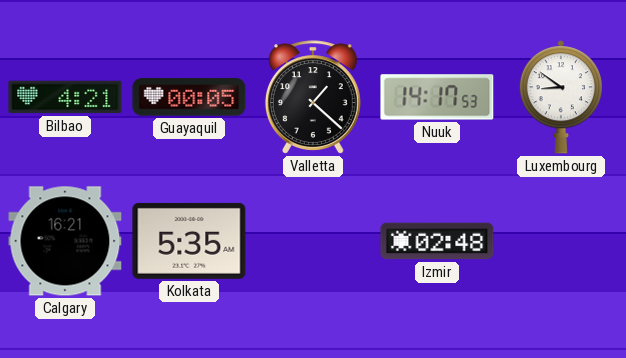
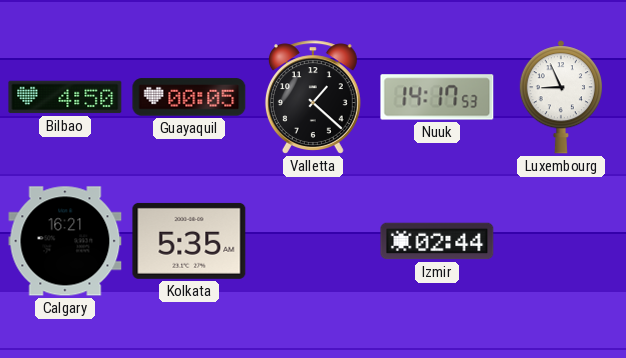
Bilbao: 4:21 -> 4:50 (65, 97)
Luxembourg: 8:51 -> 8:56 (561, 97)
Izmir: 02:48 -> 02:44 (437, 241)
